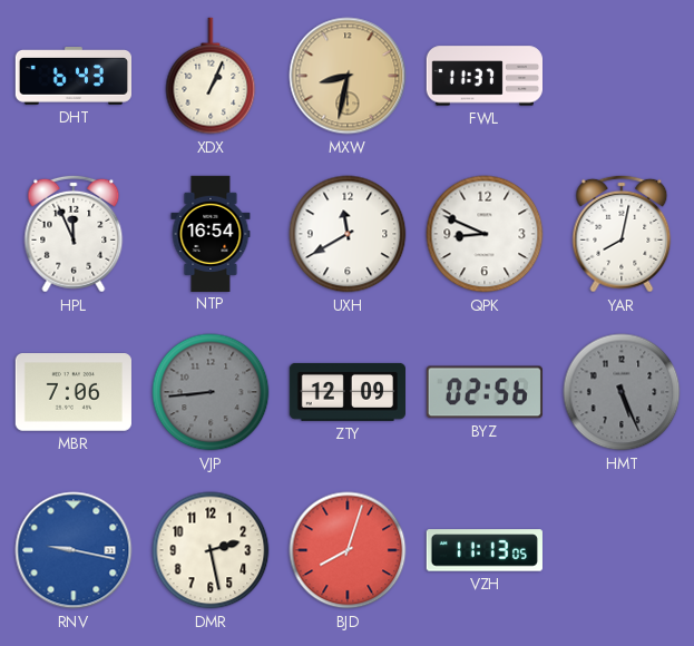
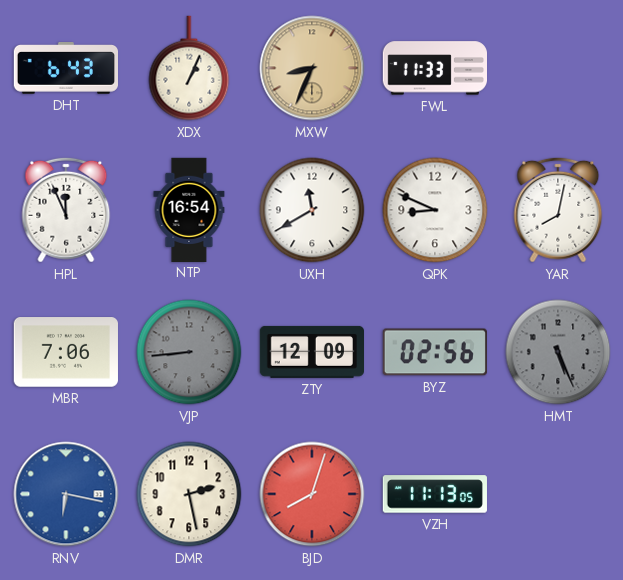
MXW: 8:32 -> 8:34 (312, 68)
FWL: 11:37 -> 11:33 (434, 68)
RNV: 9:17 -> 6:17 (66, 494)
